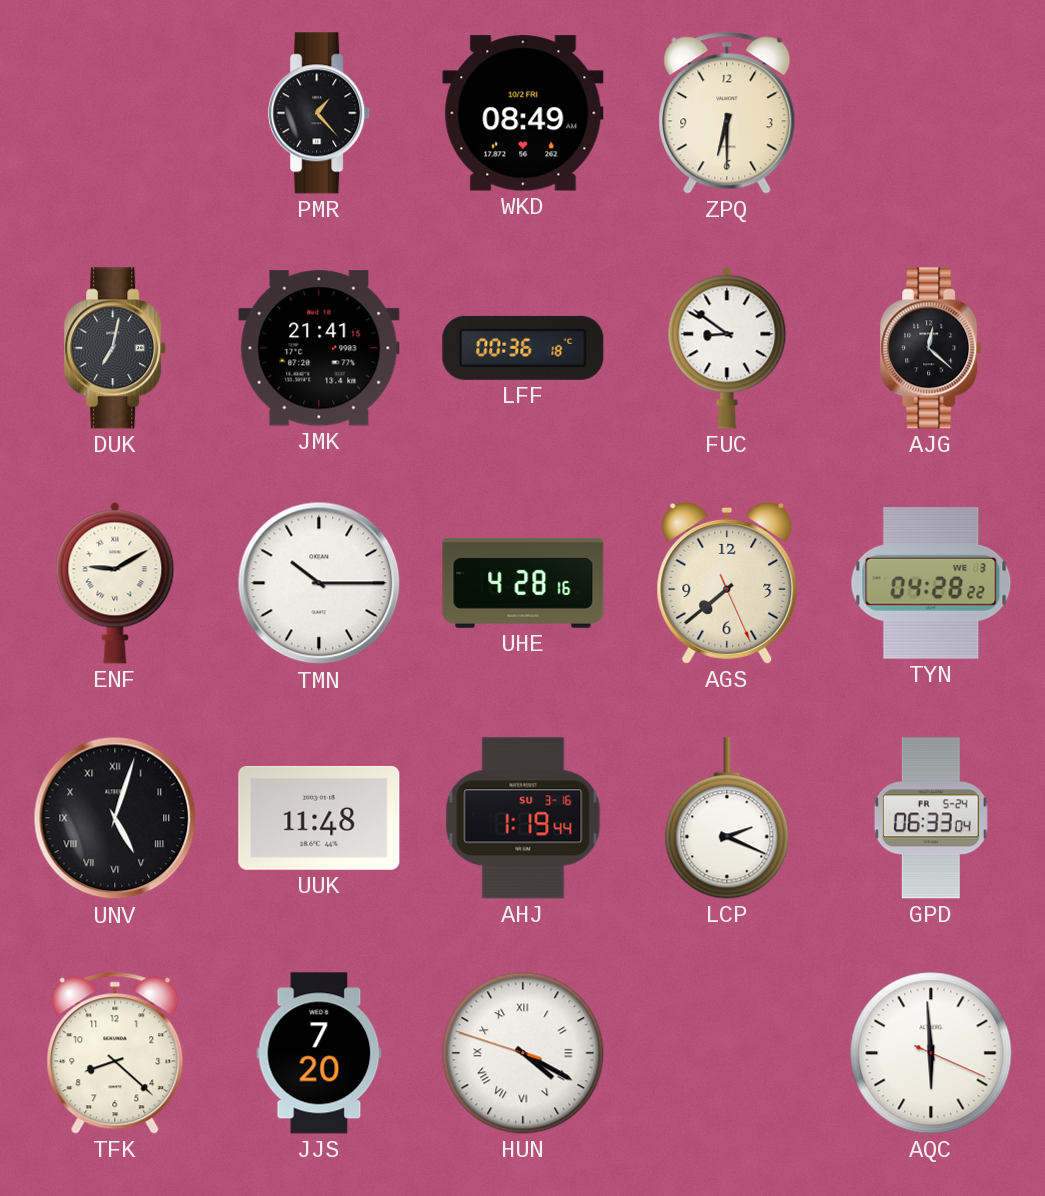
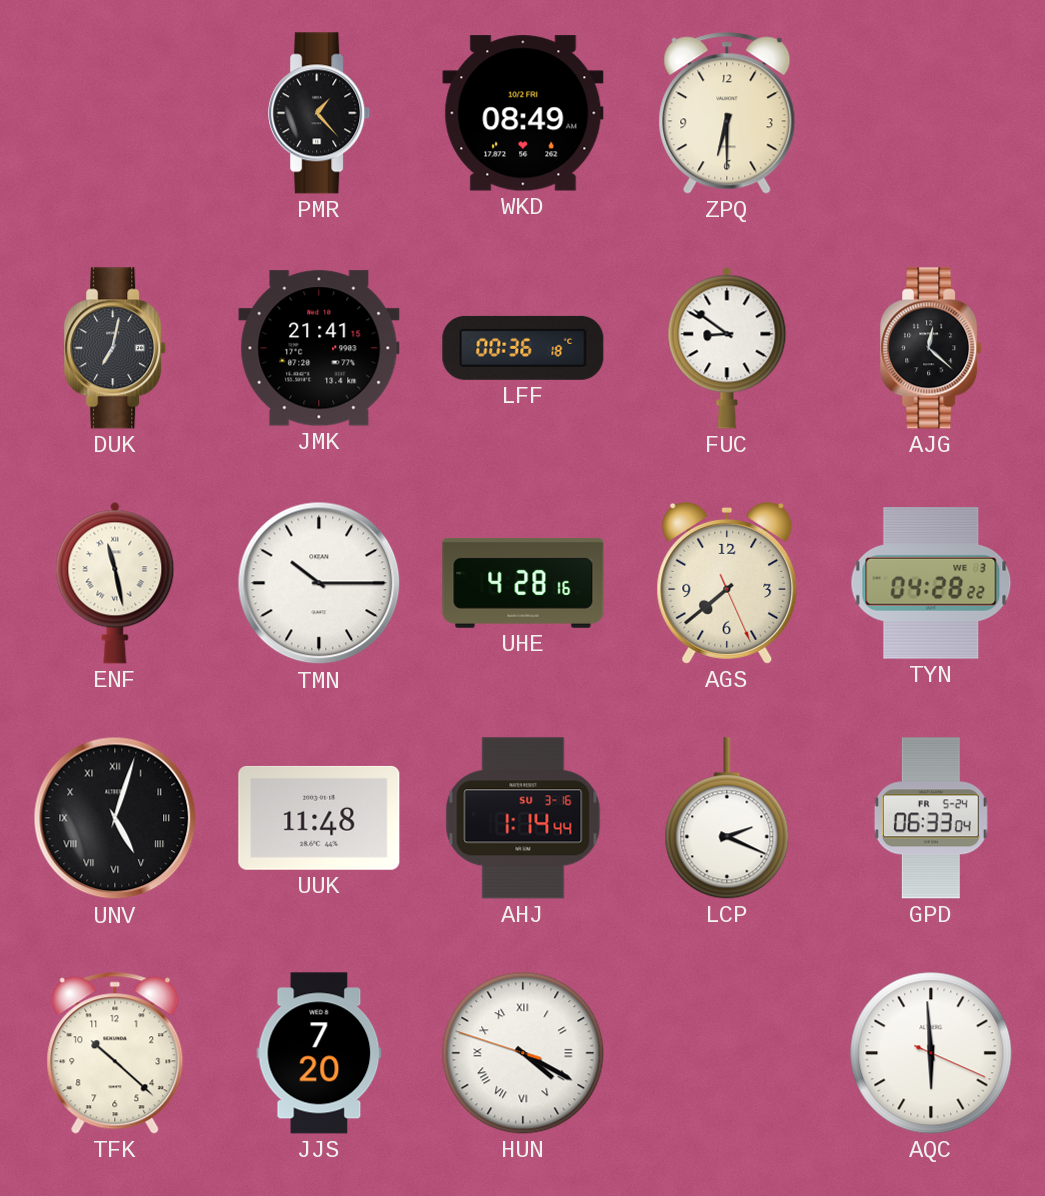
ENF: 9:10 -> 11:28 (115, 583)
AHJ: 1:19 -> 1:14 (523, 818)
TFK: 8:22 -> 10:22 (115, 1053)
